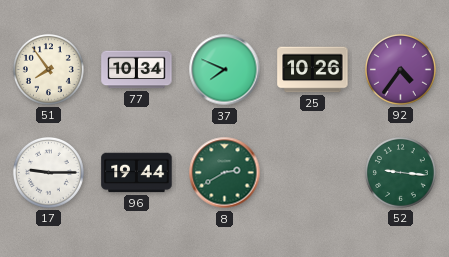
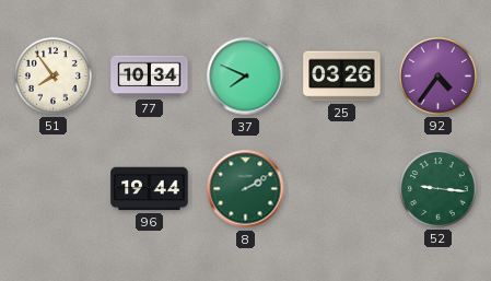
25: 10:26 -> 03:26 (342, 77)
17: 9:15 -> none (48, 172)
8: 2:40 -> 2:10 (246, 189)
